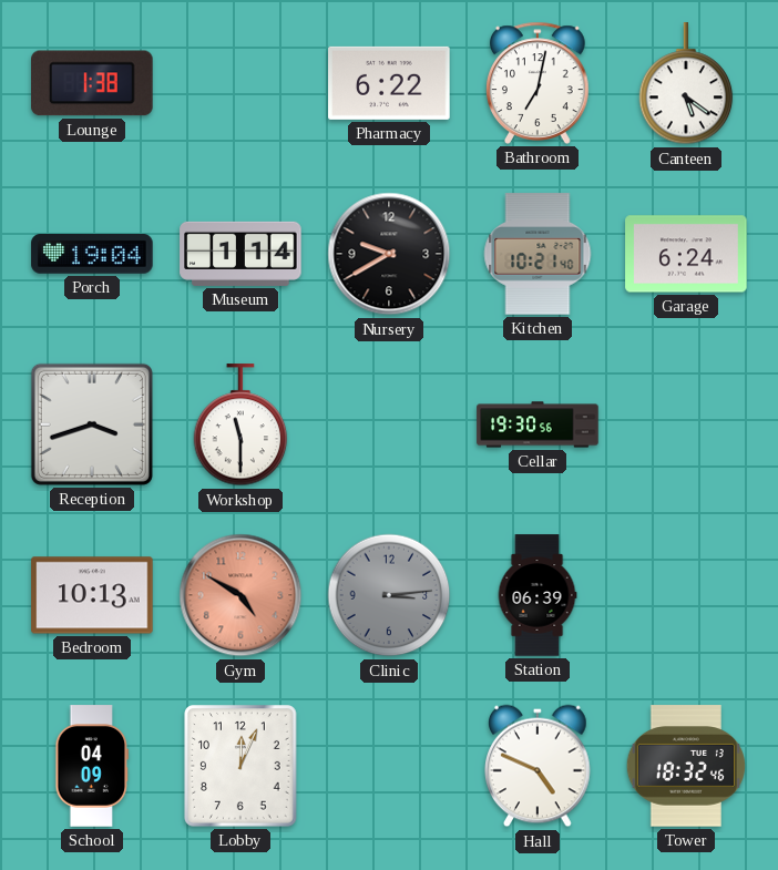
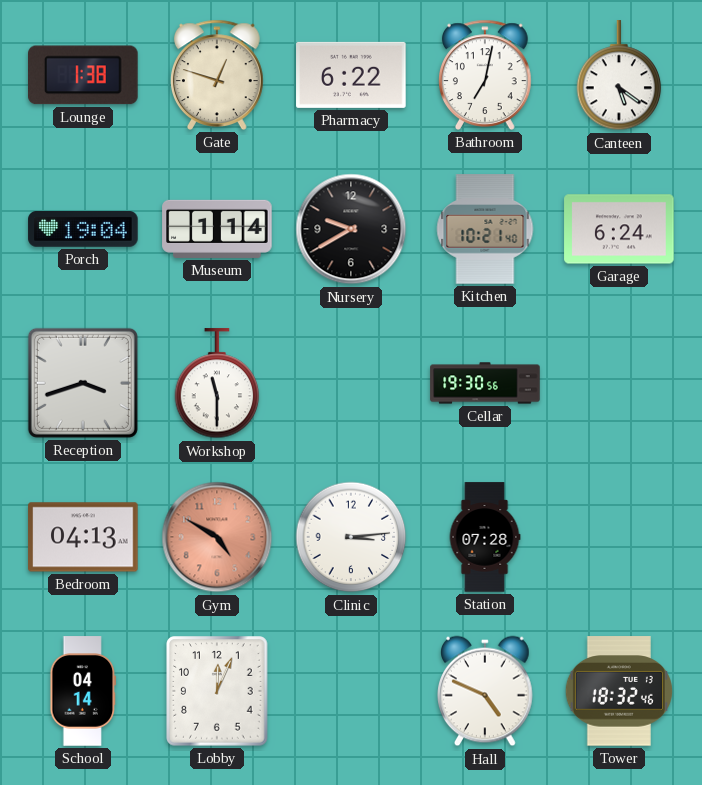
Gate: none -> 12:48 (218, 75)
Bedroom: 10:13 -> 04:13 (83, 537)
Clinic dial: grey -> white (351, 537)
Station: 06:39 -> 07:28 (485, 537)
School: 04:09 -> 04:14 (83, 691)
